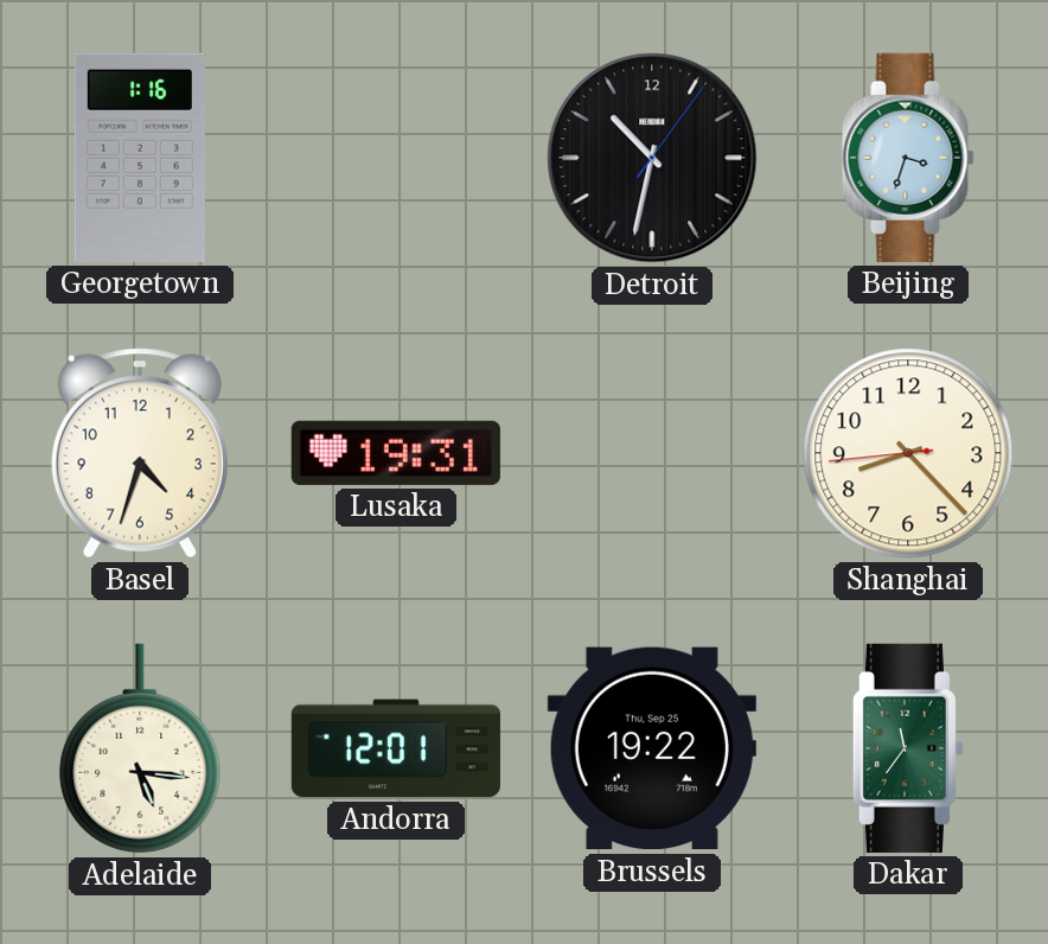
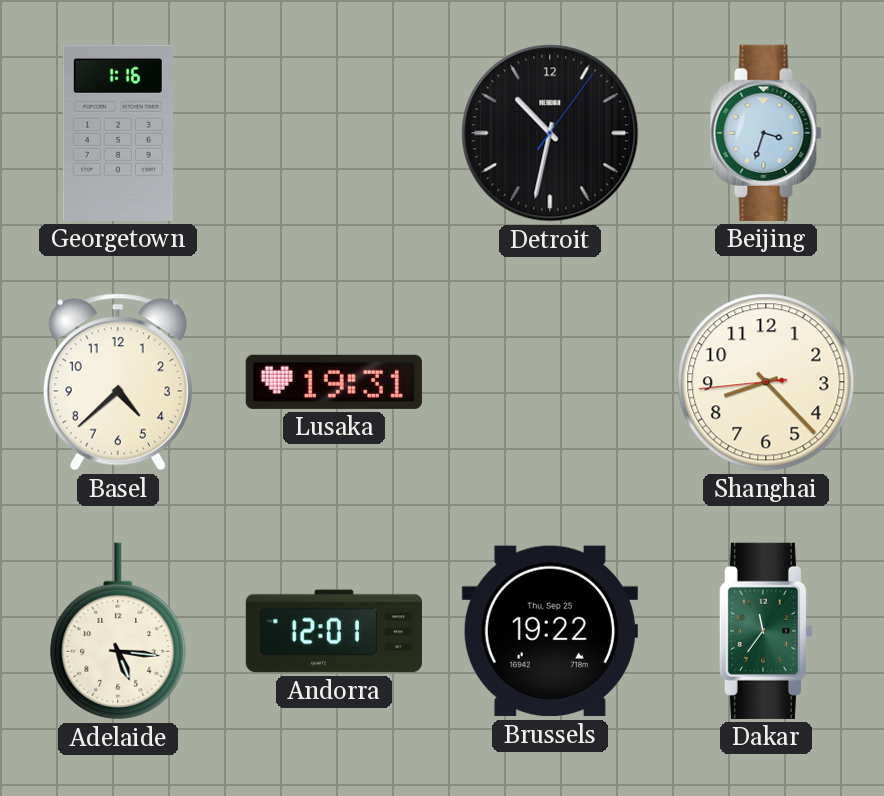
Basel: 4:33 -> 4:38 (118, 382)
